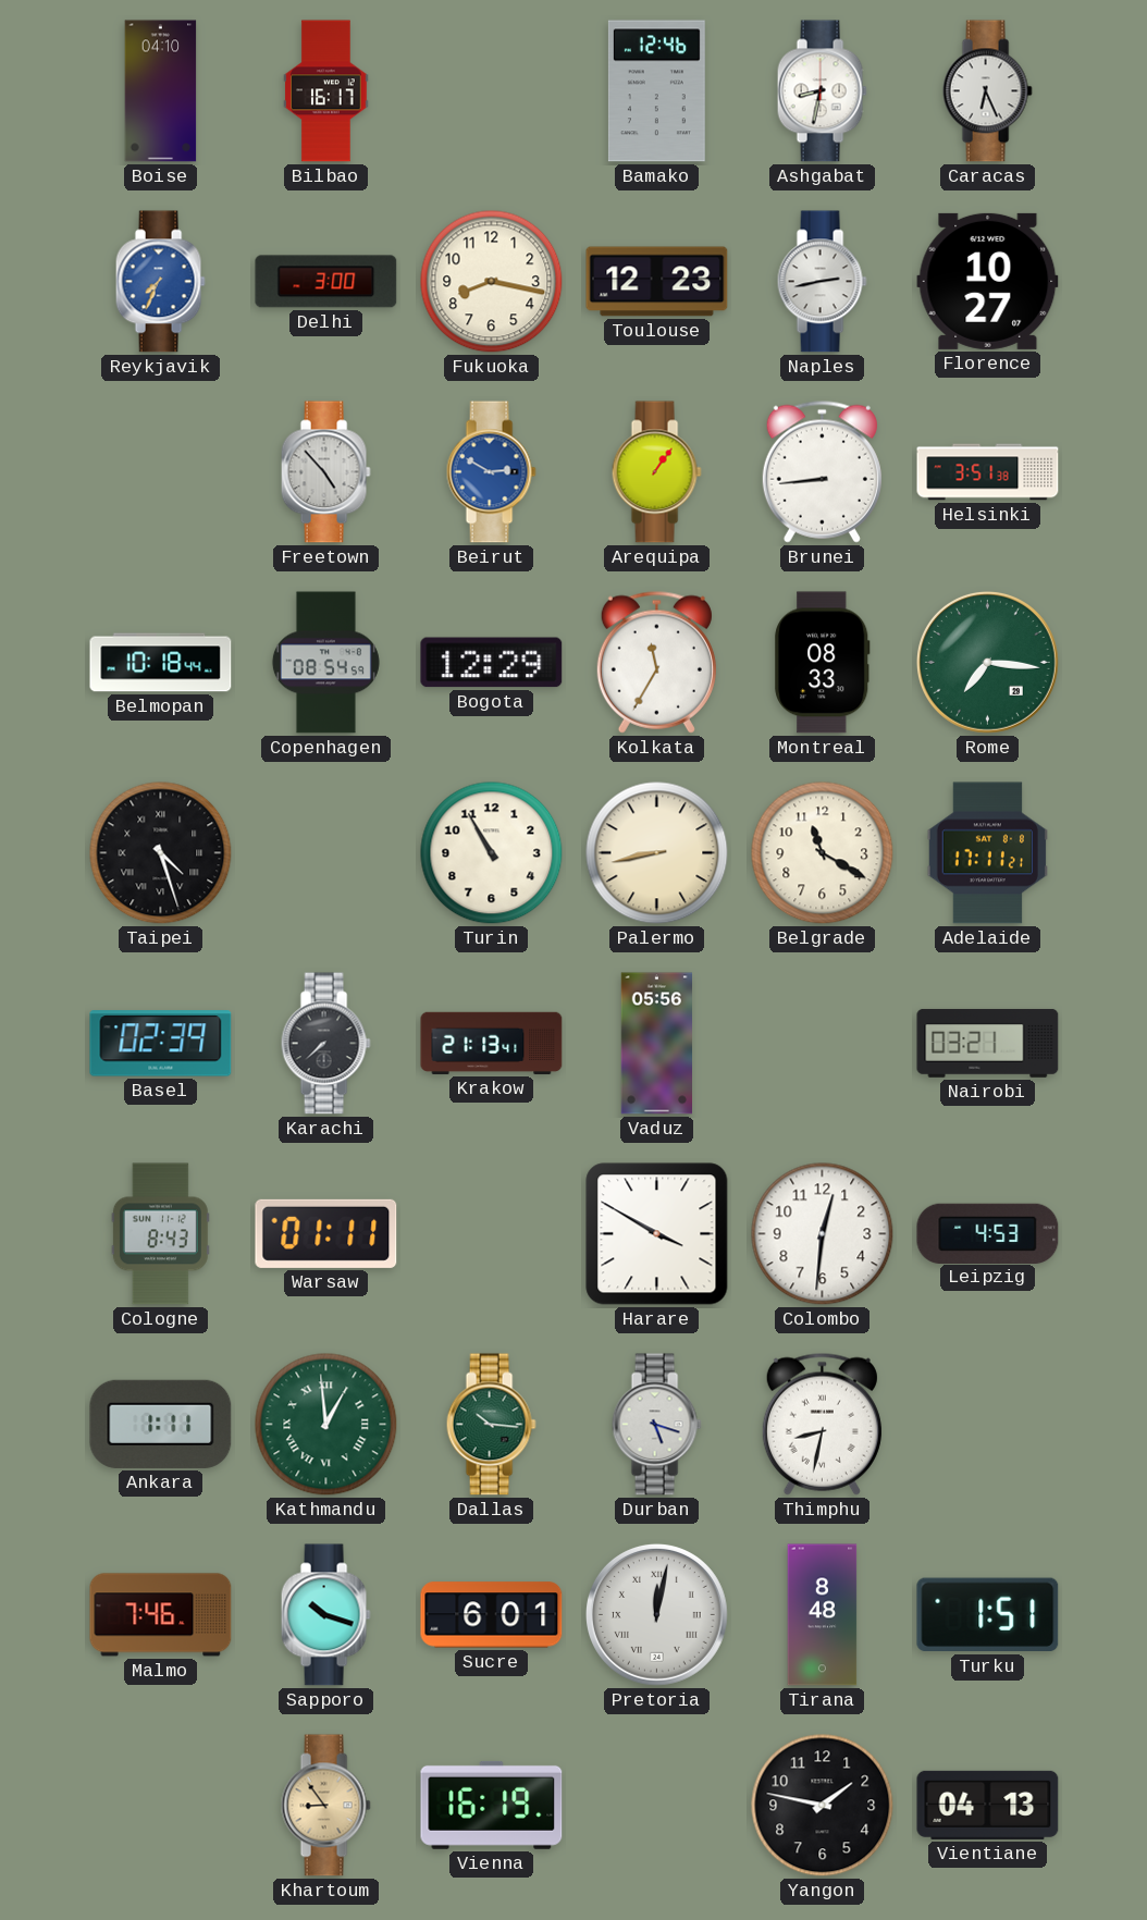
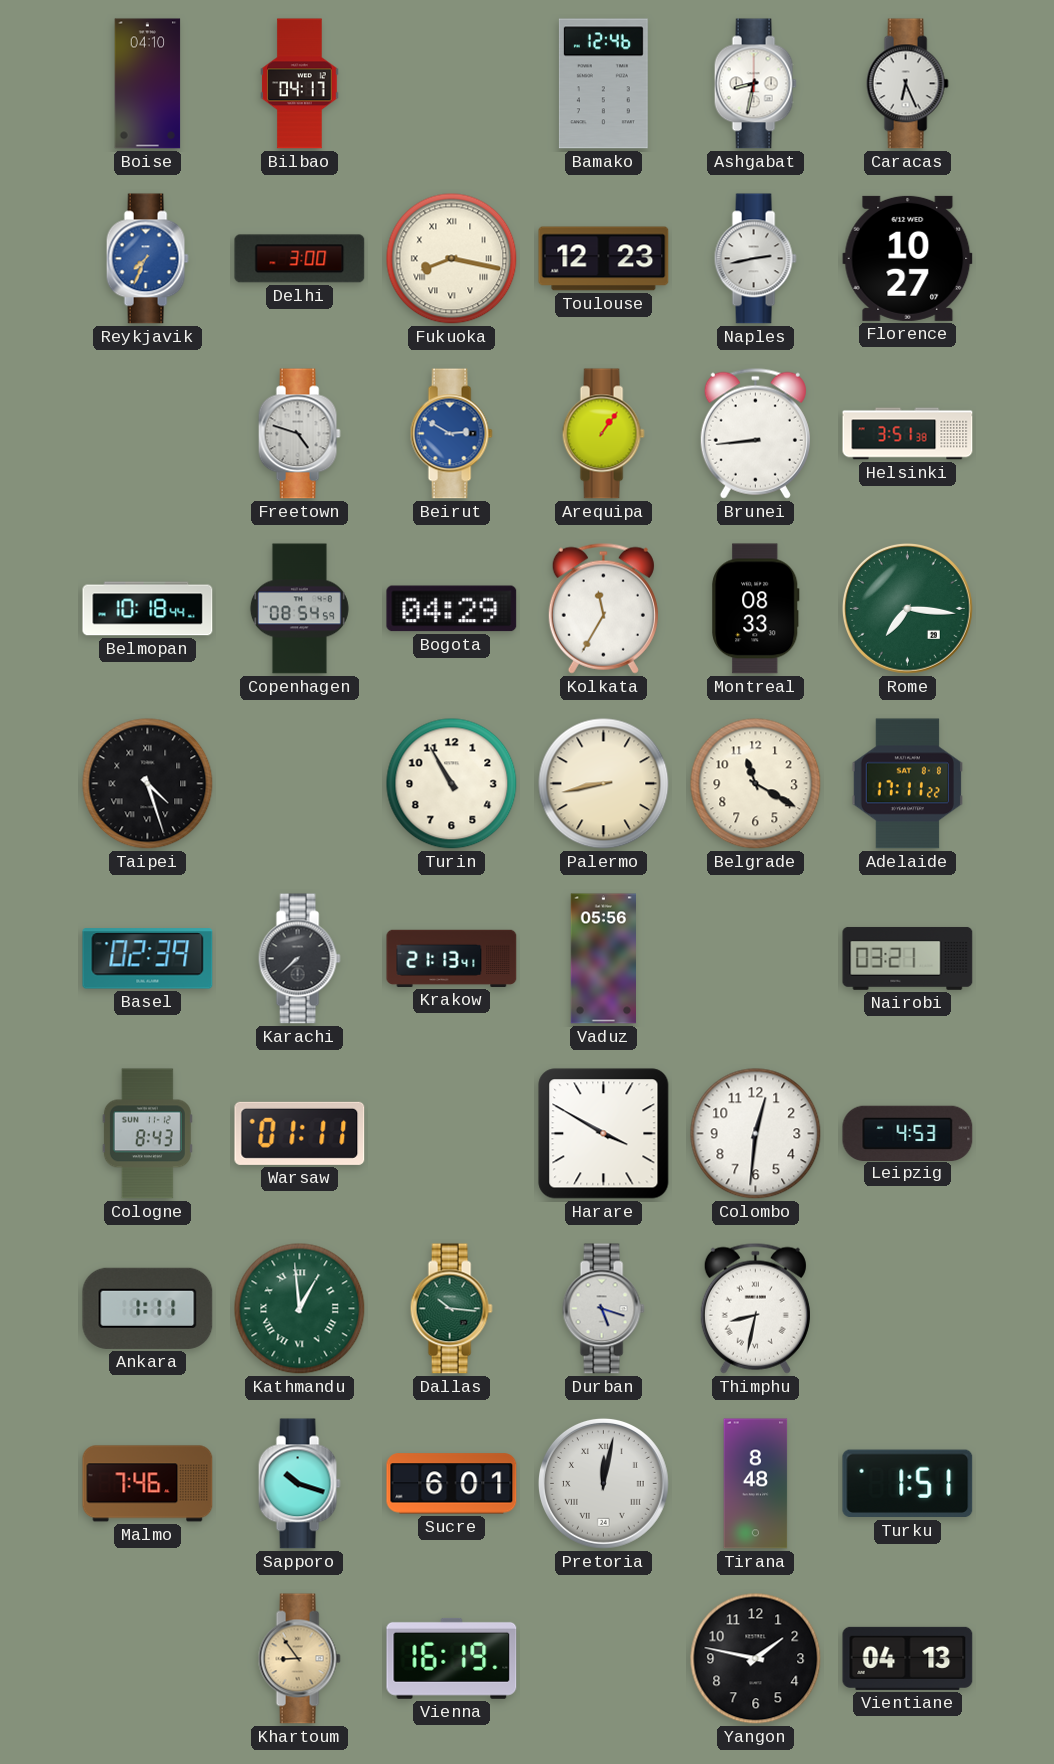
Bilbao: 16:17 -> 04:17 (300, 84)
Fukuoka numerals: Arabic -> Roman (452, 259)
Freetown: 4:53 -> 4:48 (299, 434)
Bogota: 12:29 -> 04:29 (452, 609)
Adelaide: 17:11:21 -> 17:11:22 (907, 784)
